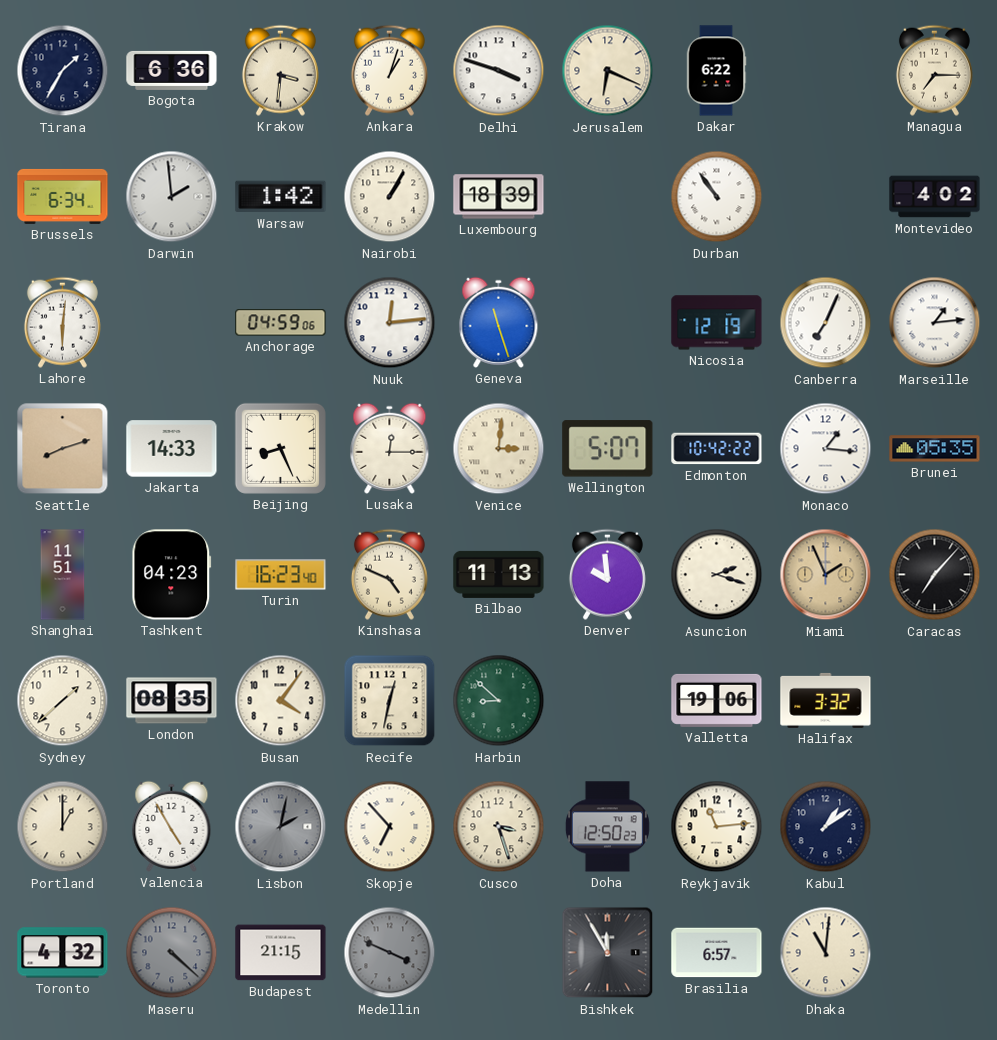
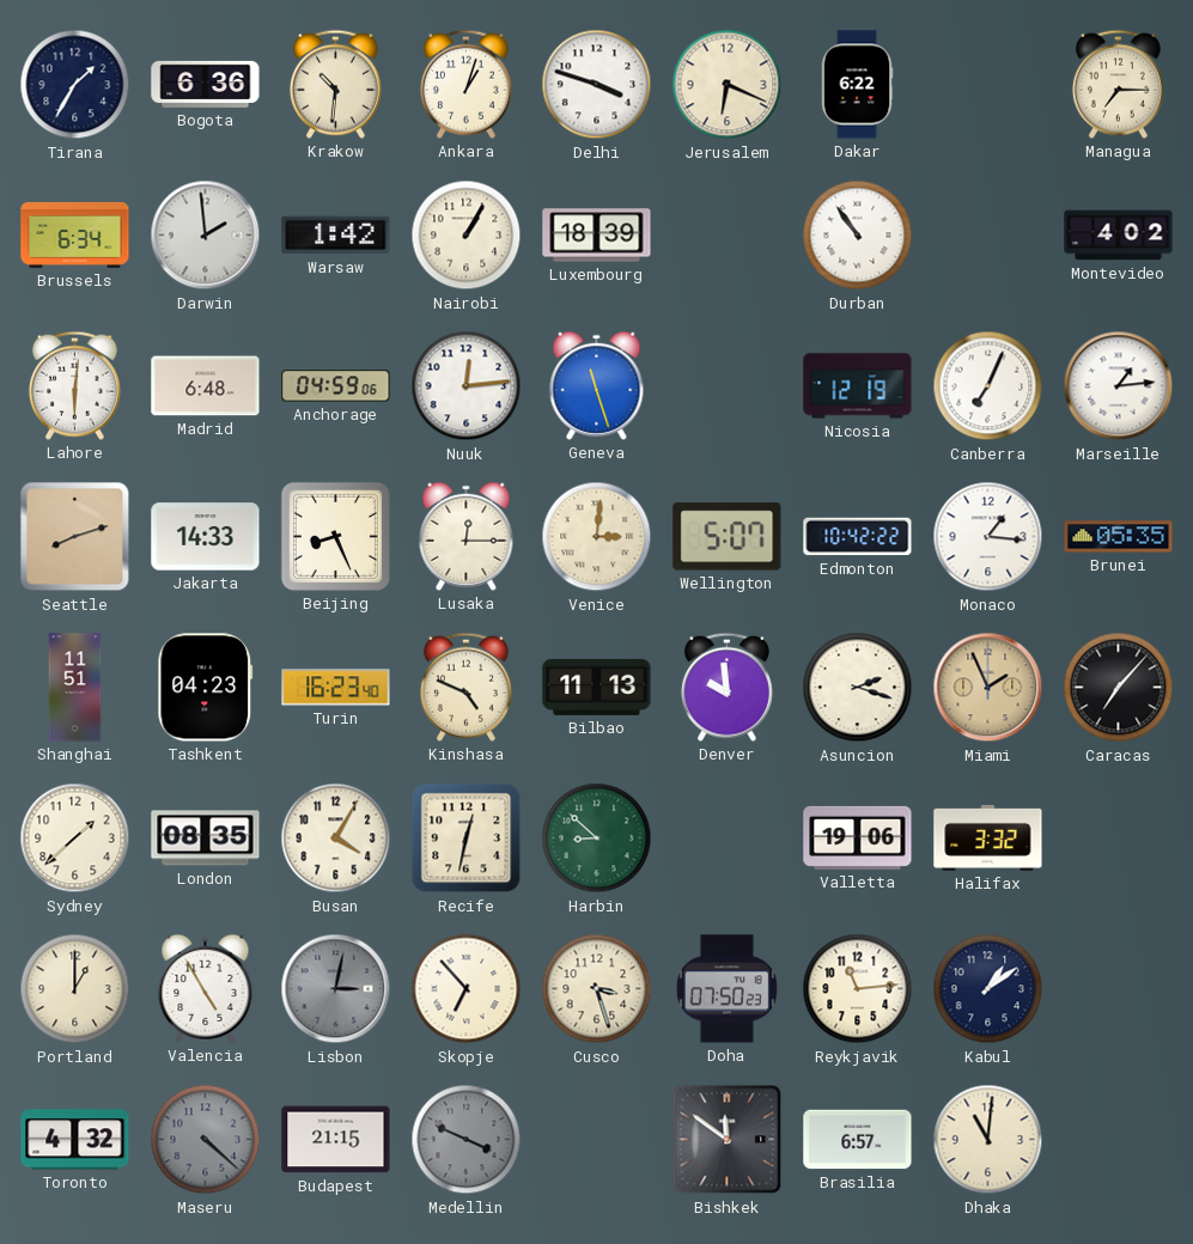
Krakow: 3:31 -> 10:31 (335, 84)
Madrid: none -> 6:48 (206, 386)
Busan: 4:06 -> 4:05 (336, 839)
Lisbon: 2:02 -> 3:02 (336, 989)
Doha: 12:50 -> 07:50 (726, 989)
Bishkek: 11:55 -> 11:51 (728, 1140)
